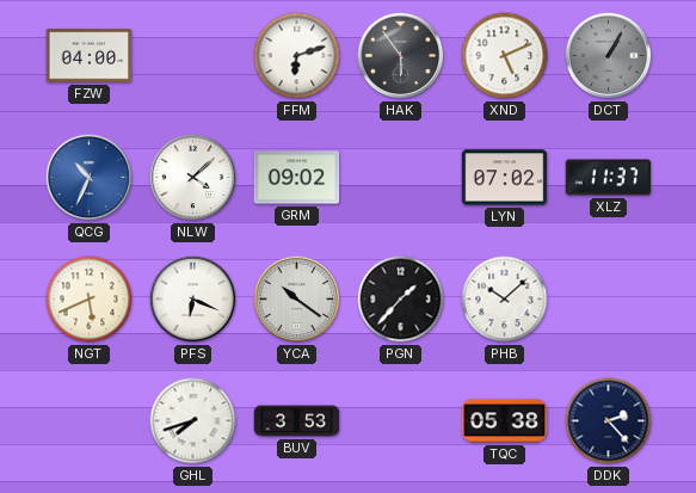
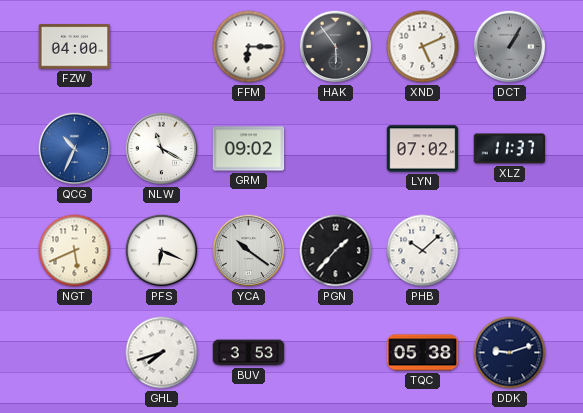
FFM: 6:12 -> 6:15 (249, 47)
NLW: 4:08 -> 11:20 (162, 149)
DDK: 2:23 -> 9:12 (510, 353)
